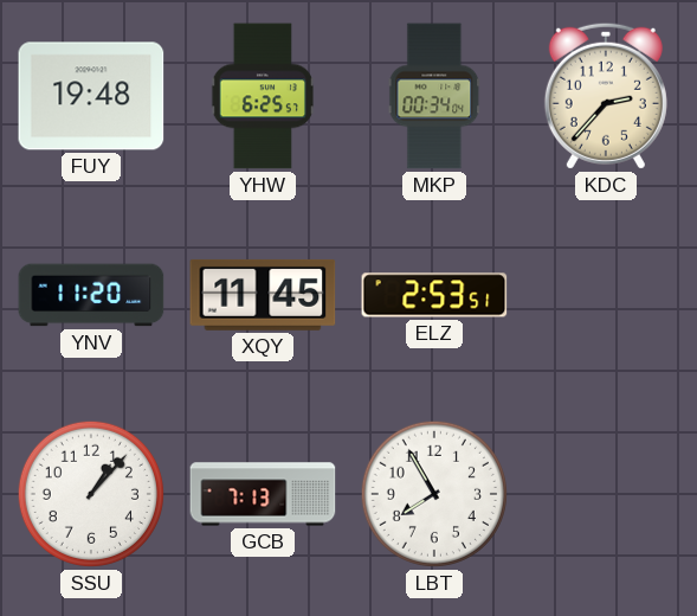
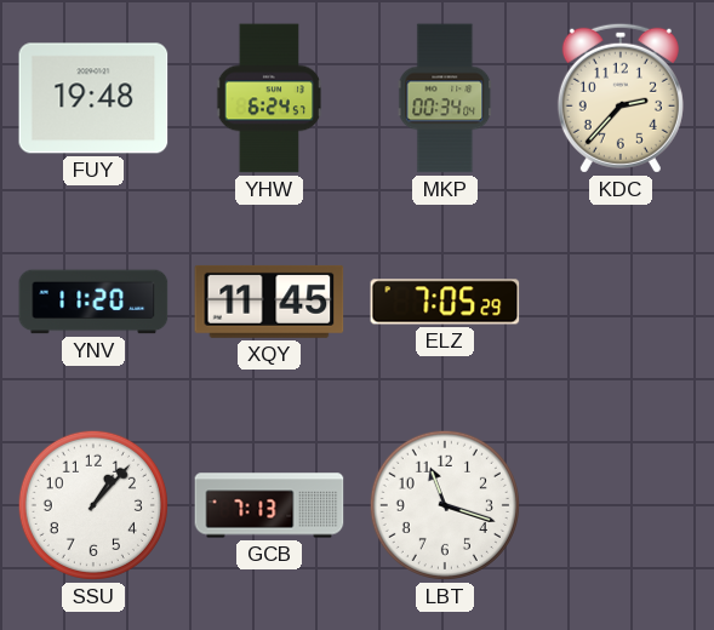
YHW: 6:25 -> 6:24 (269, 98)
ELZ: 2:53 -> 7:05 (445, 302)
LBT: 7:55 -> 11:18 (445, 505)
